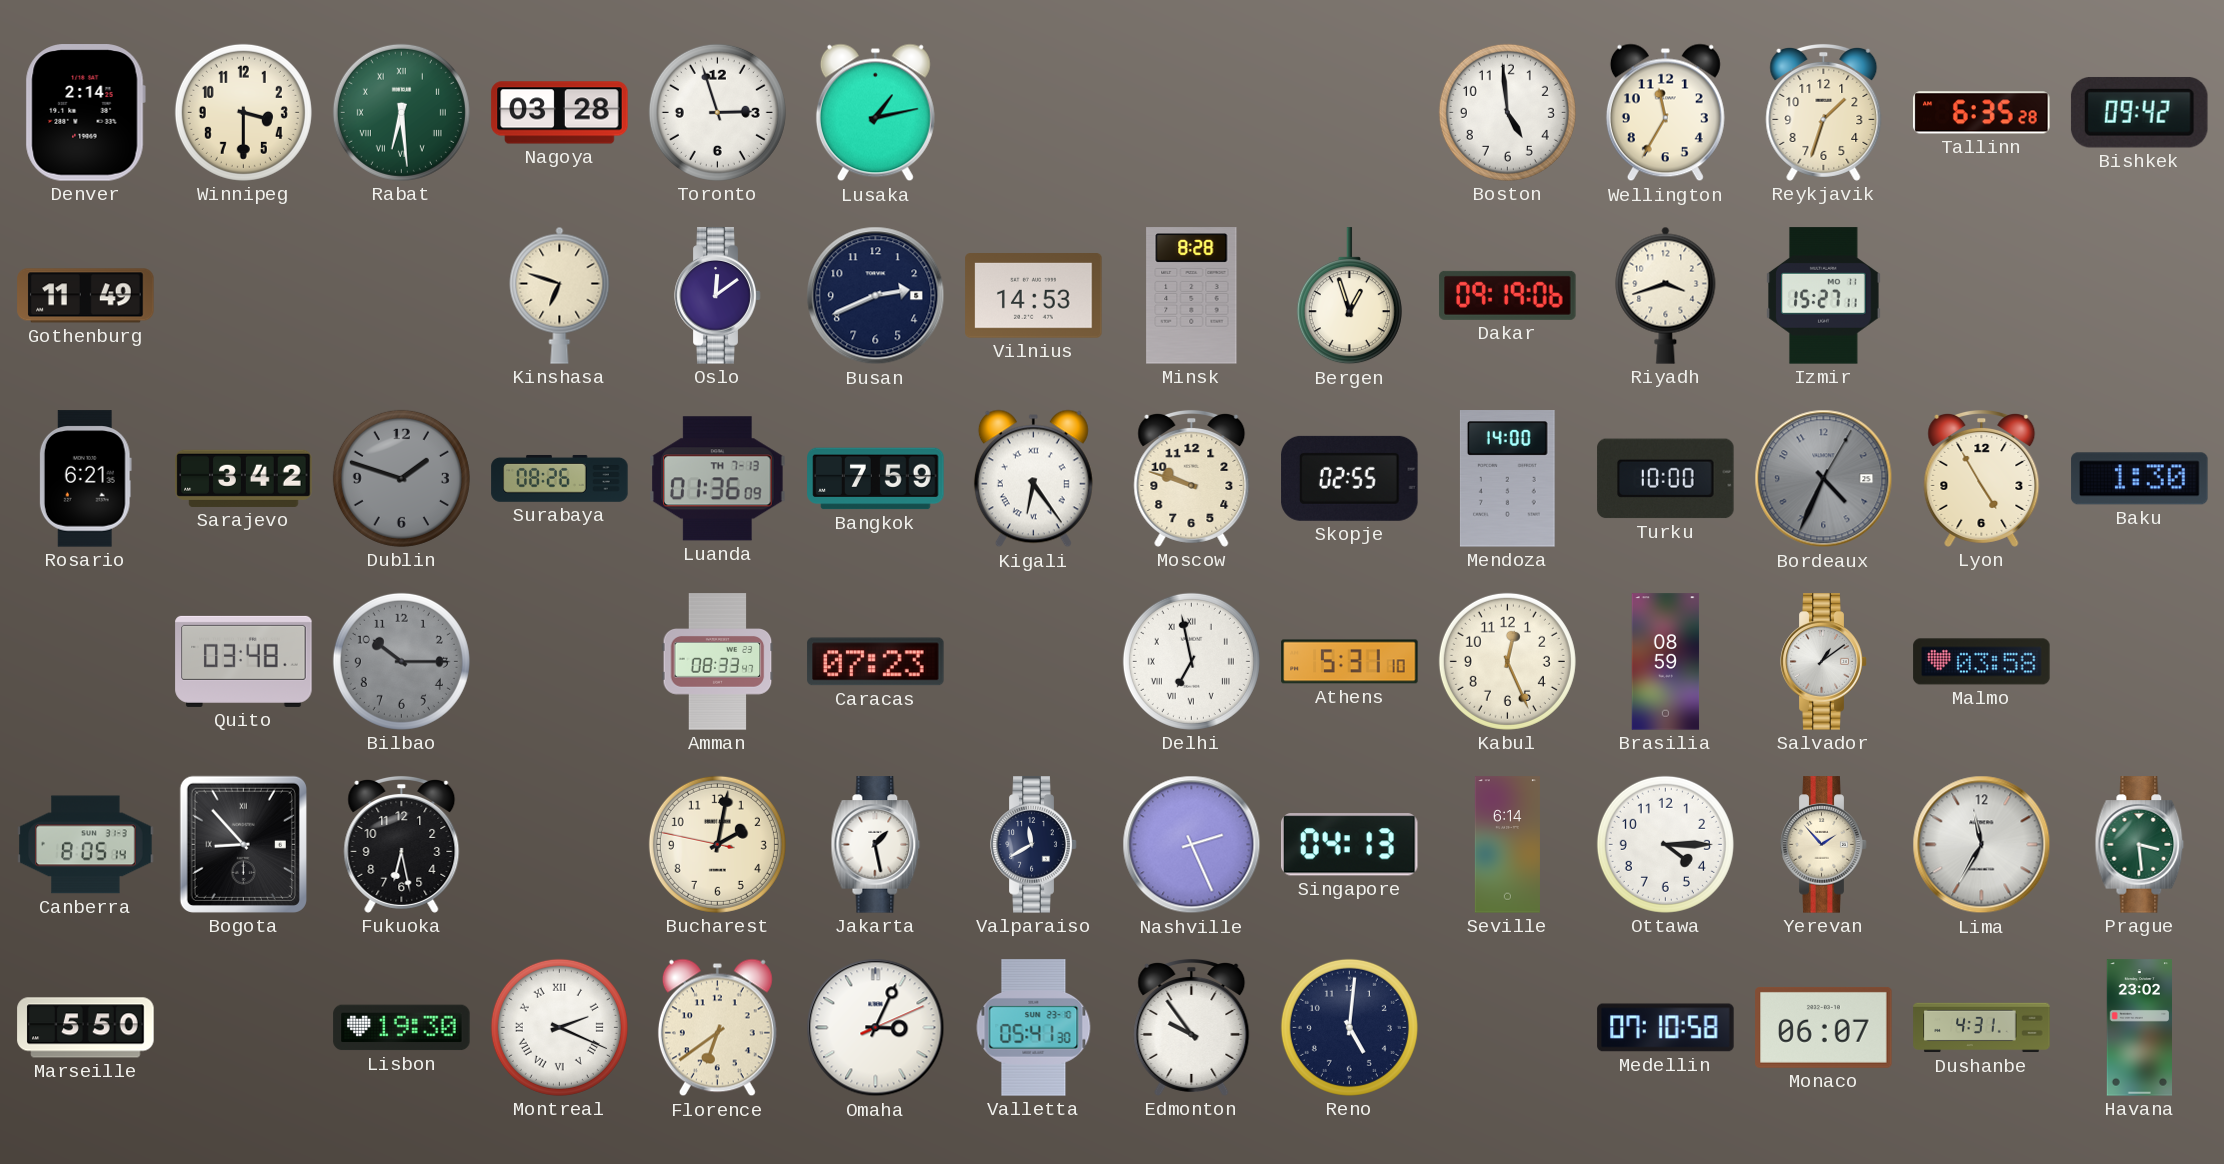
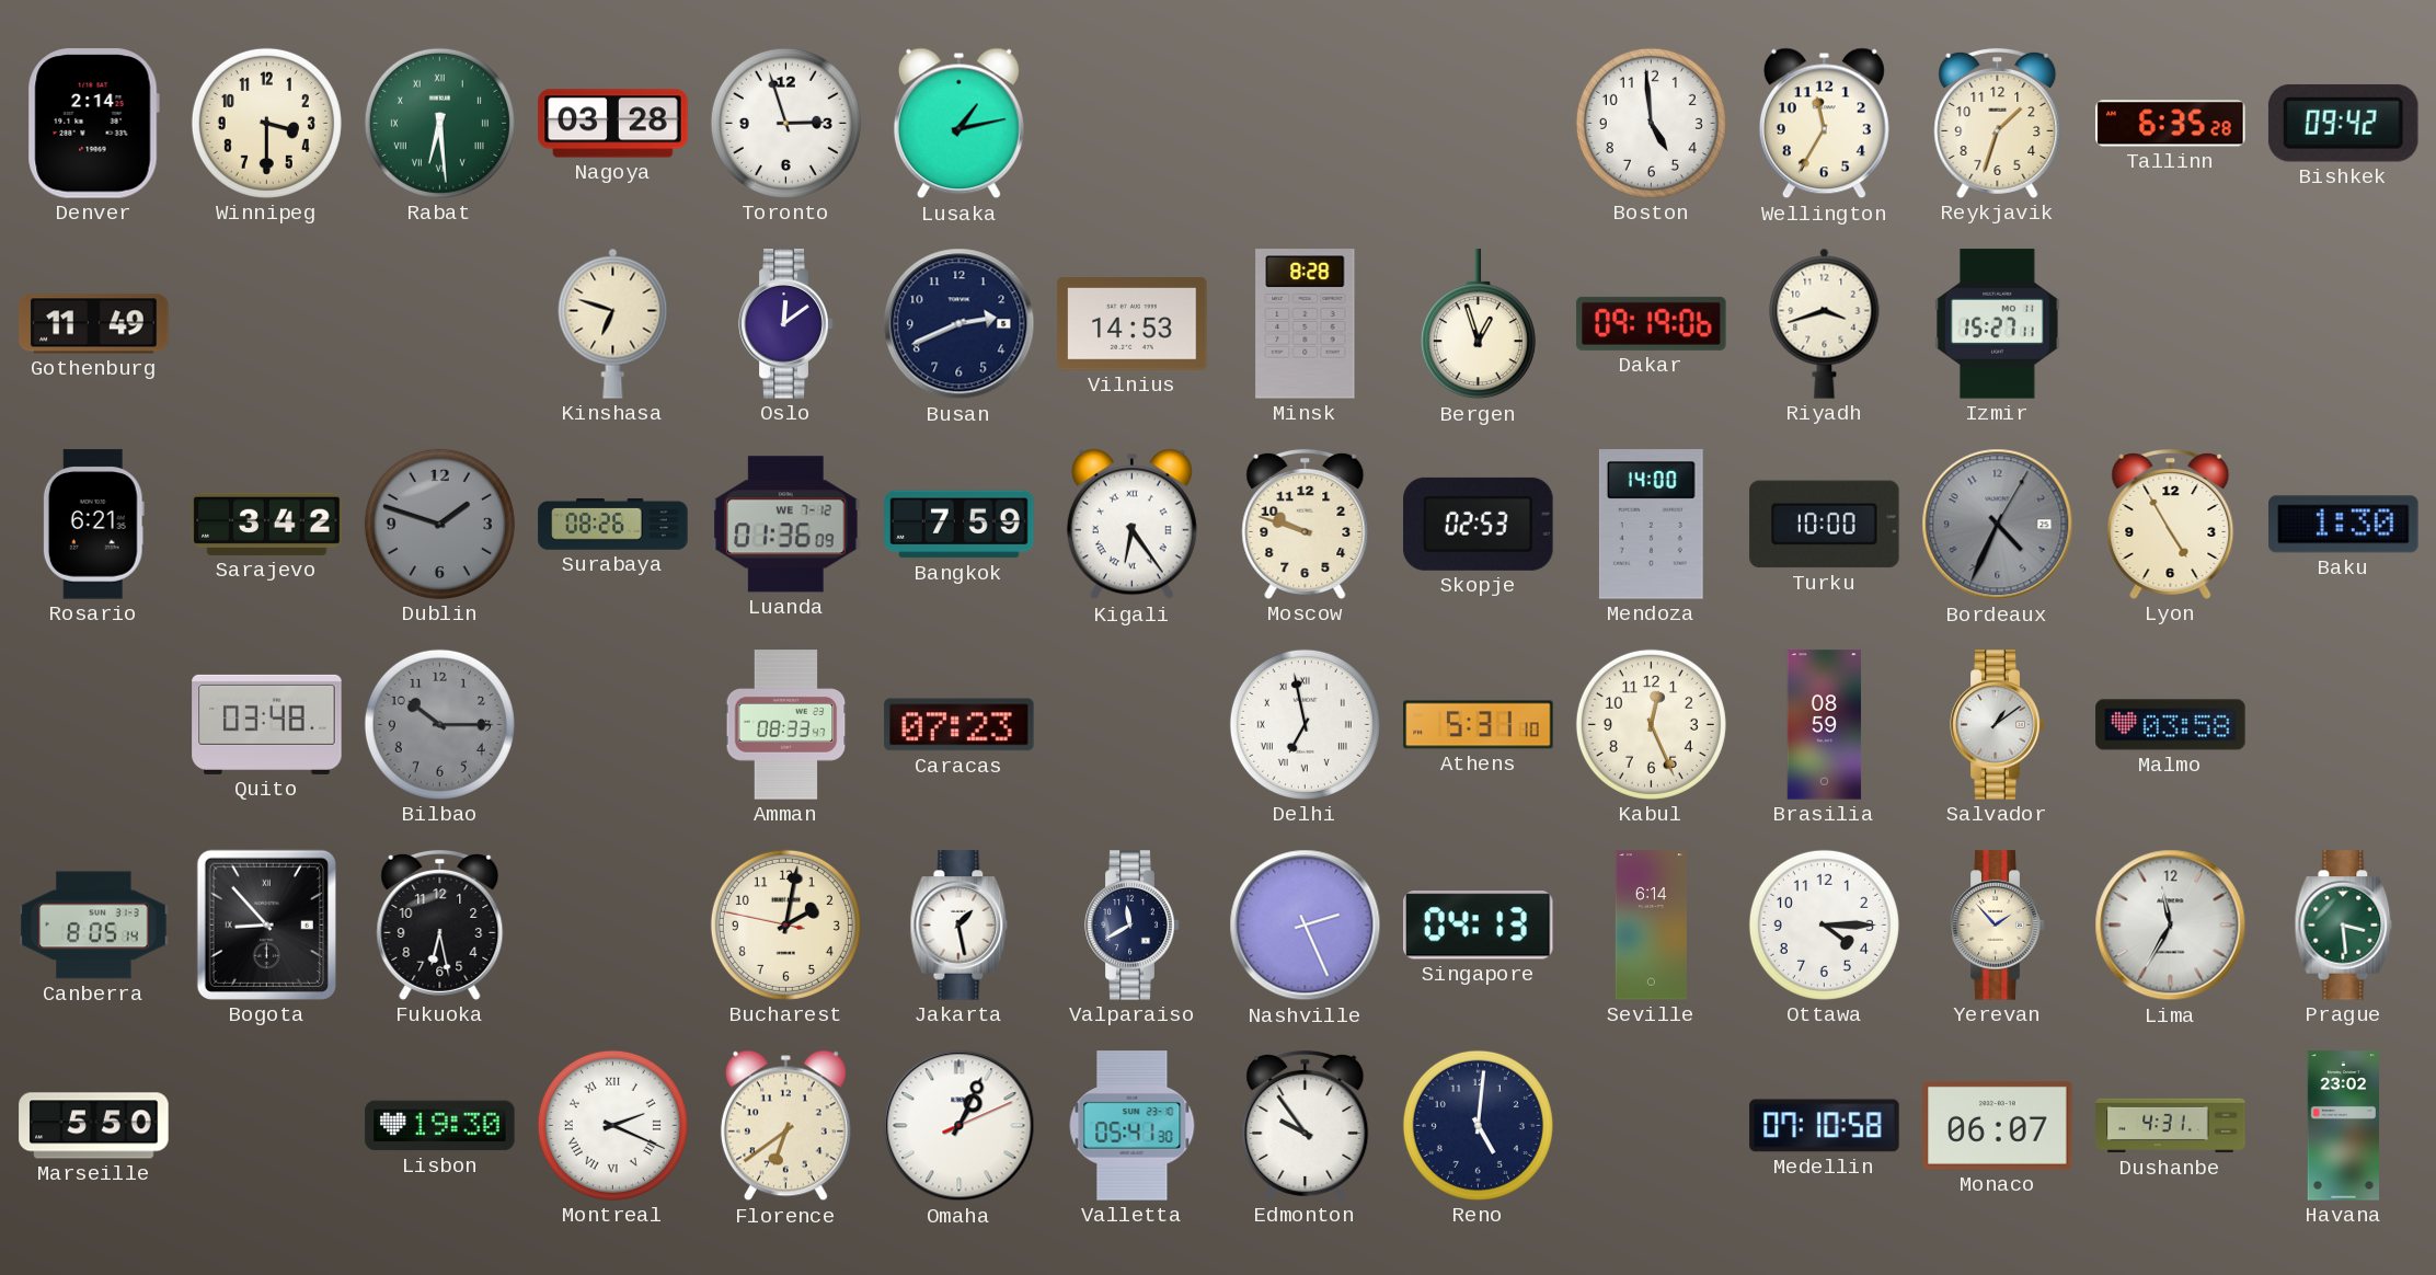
Luanda date: TH 7-13 -> WE 7-12 (786, 525)
Skopje: 02:55 -> 02:53 (1479, 524)
Omaha: 3:04 -> 1:04 (960, 1126)
